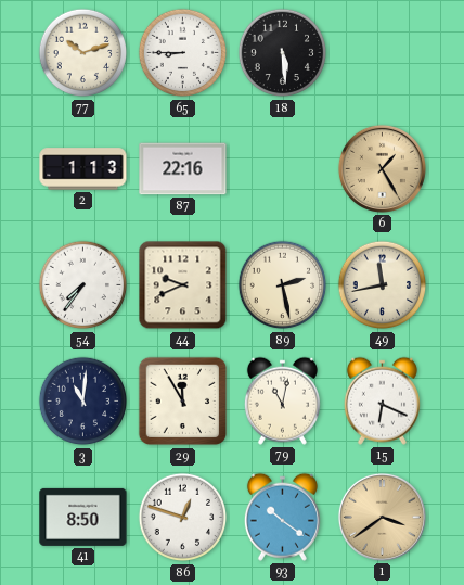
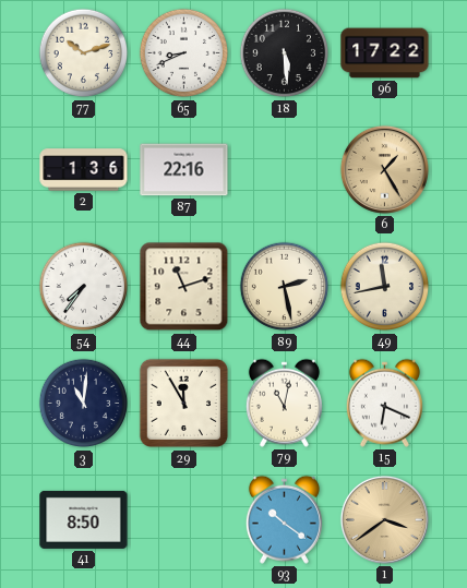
65: 8:45 -> 8:41 (184, 53)
96: none -> 17:22 (385, 53)
2: 1:13 -> 1:36 (84, 170)
44: 9:41 -> 11:12 (184, 287)
86: 12:48 -> none (183, 518)
